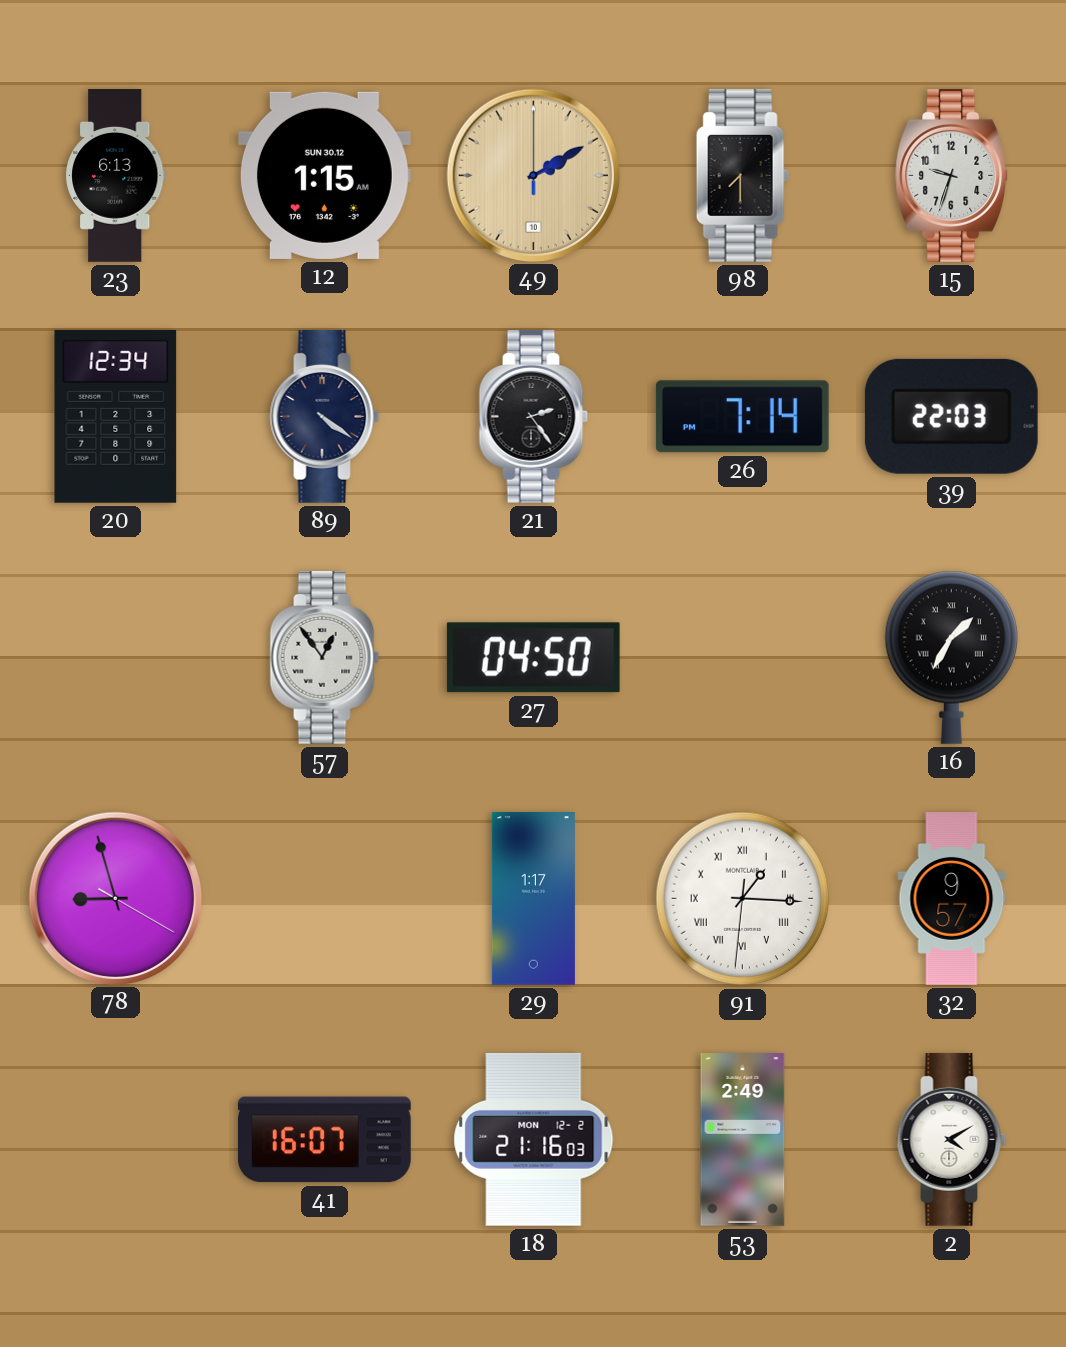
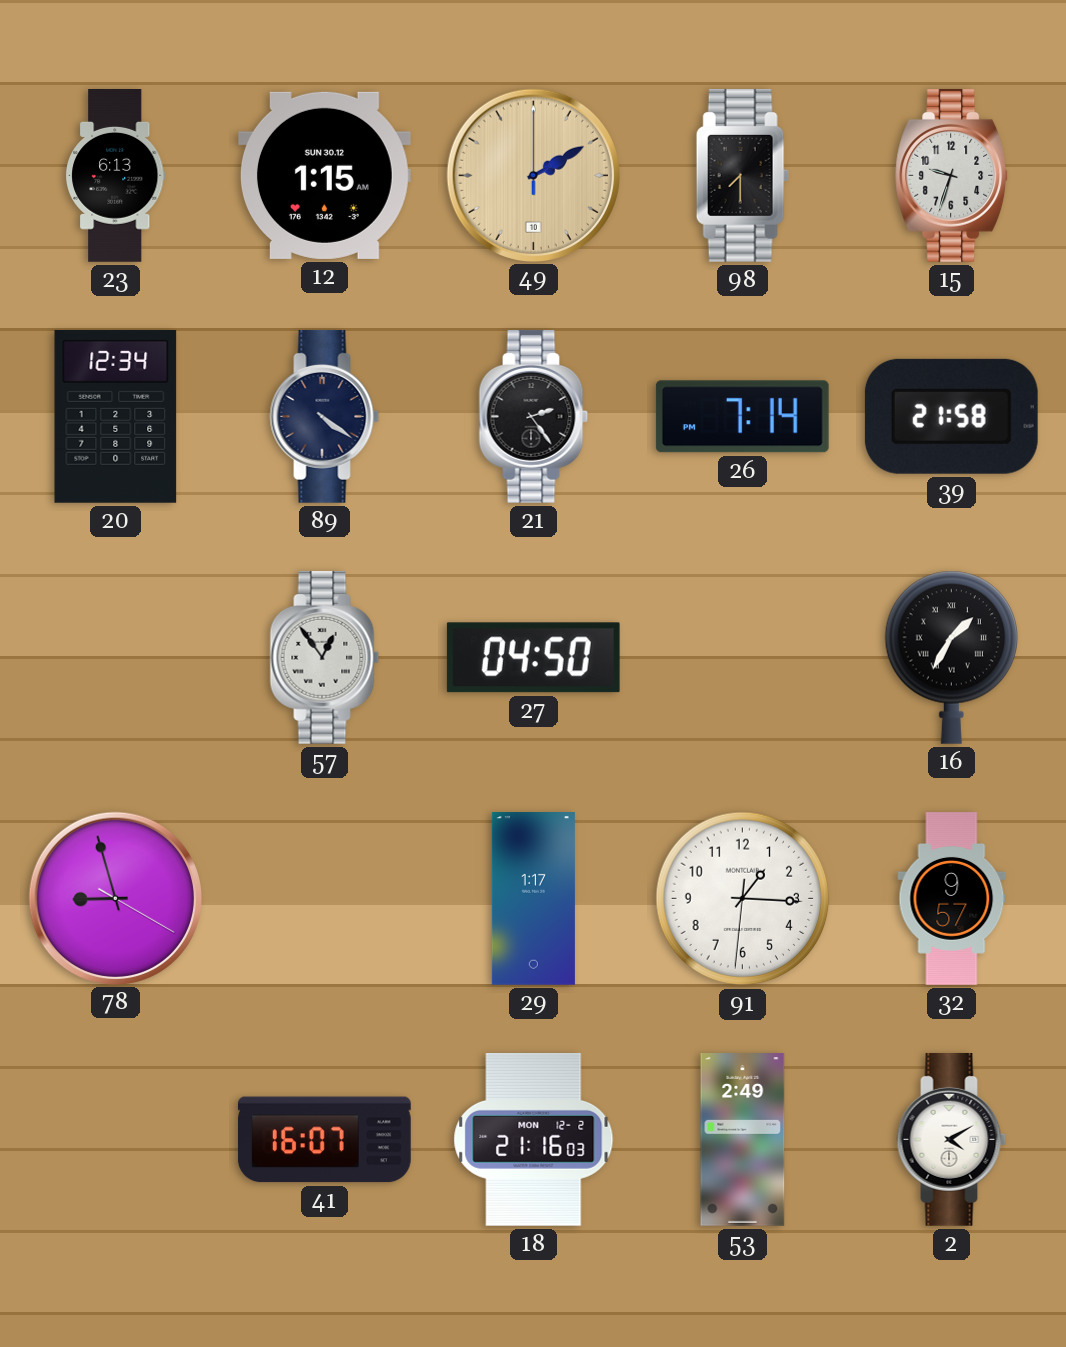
39: 22:03 -> 21:58 (951, 416)
91 numerals: Roman -> Arabic (743, 899)
